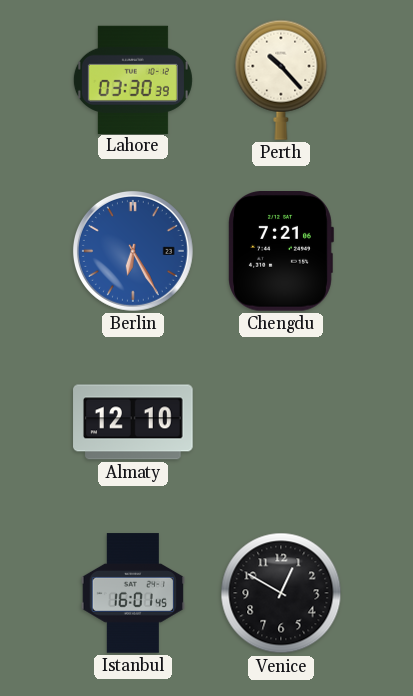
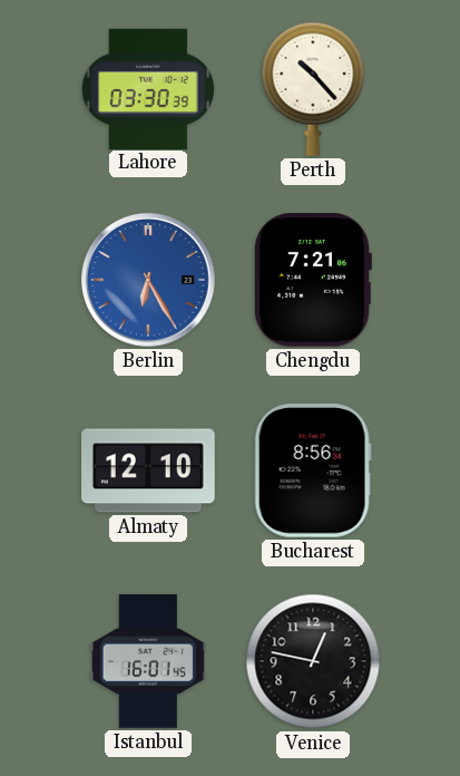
Bucharest: none -> 8:56 (313, 471)
Venice: 12:50 -> 12:47 (313, 661)
